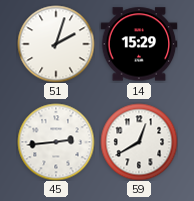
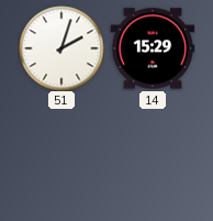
45: 2:44 -> none (56, 142)
59: 12:40 -> none (139, 142)
